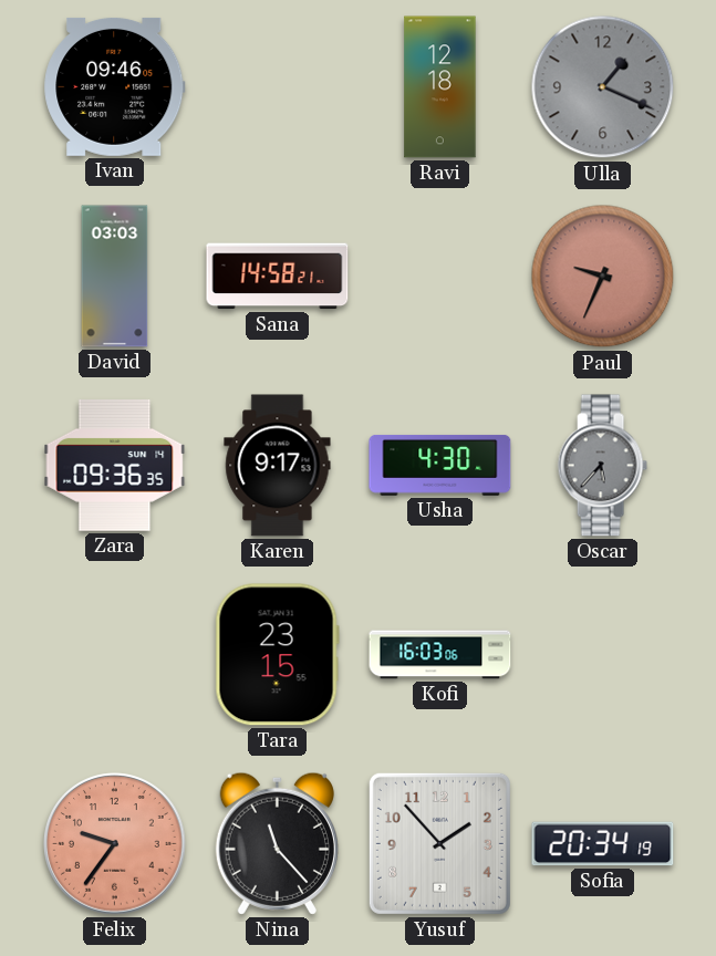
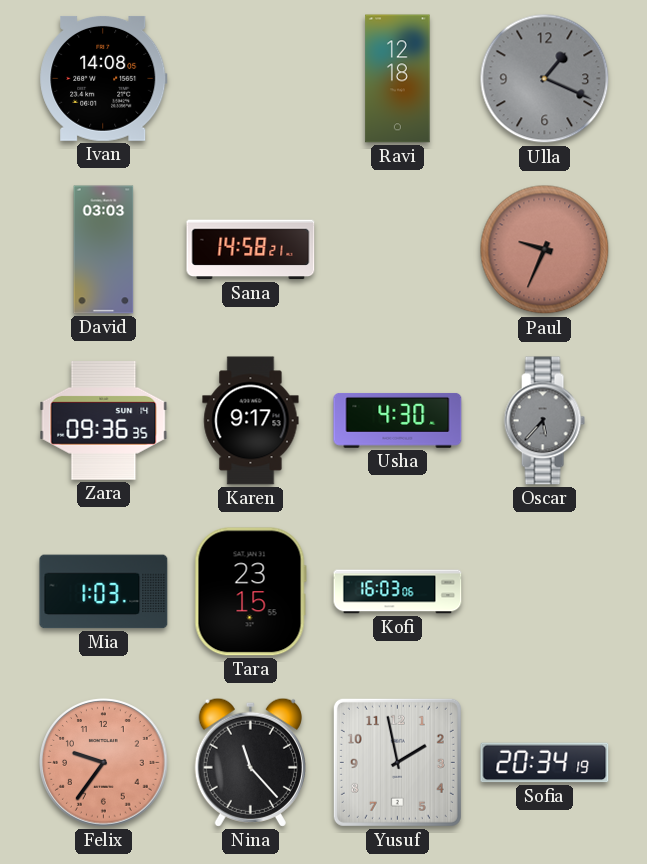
Ivan: 09:46 -> 14:08 (104, 78)
Mia: none -> 1:03 (104, 592)
Yusuf: 1:53 -> 1:58 (397, 762)
